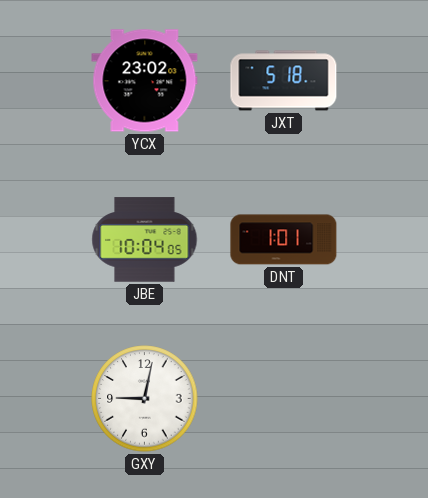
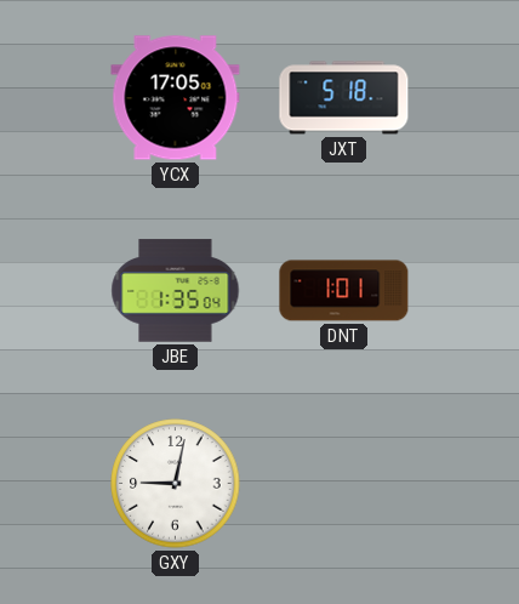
YCX: 23:02 -> 17:05 (176, 98)
JBE: 10:04 -> 1:35 (176, 291)
